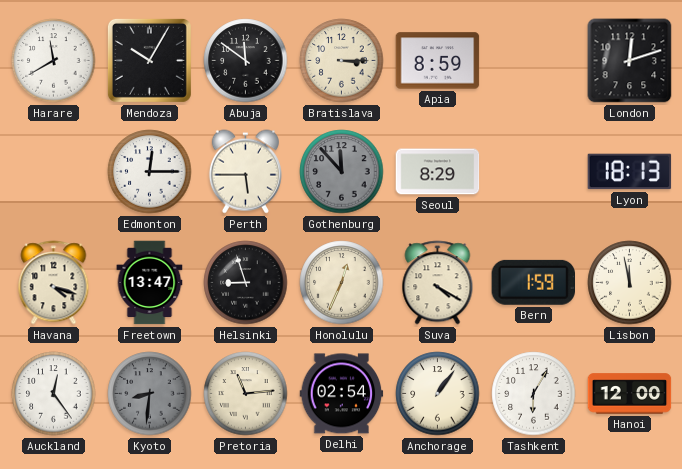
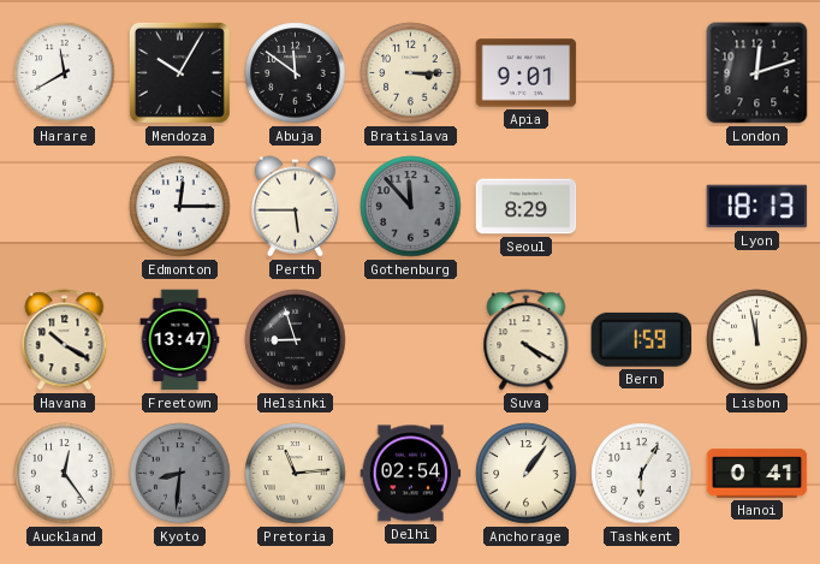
Apia: 8:59 -> 9:01 (527, 73)
Havana: 4:18 -> 10:20 (65, 340)
Honolulu: 12:34 -> none (342, 283)
Hanoi: 12:00 -> 0:41 (757, 474)
